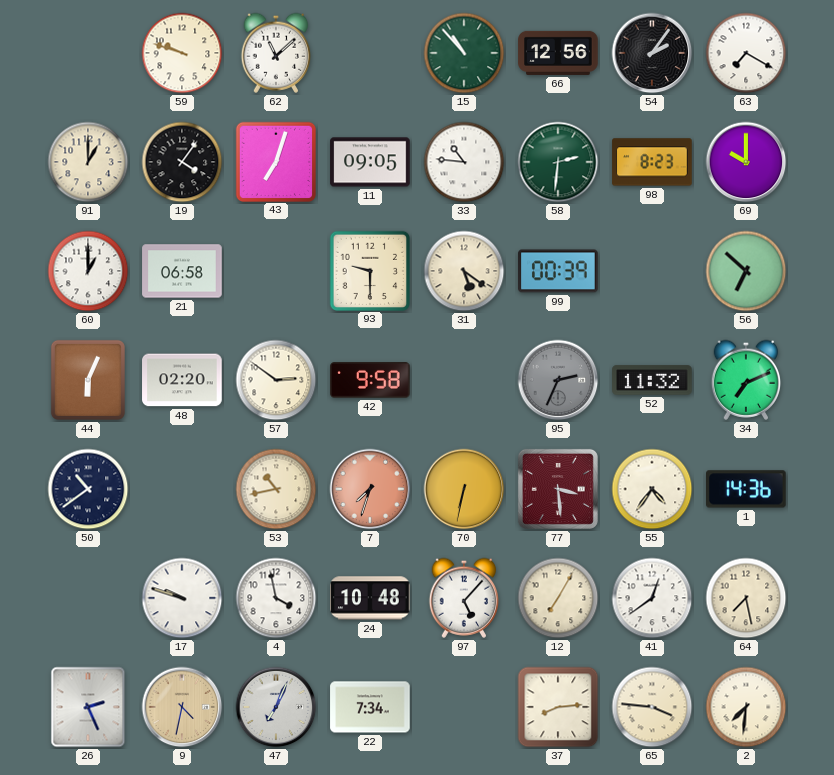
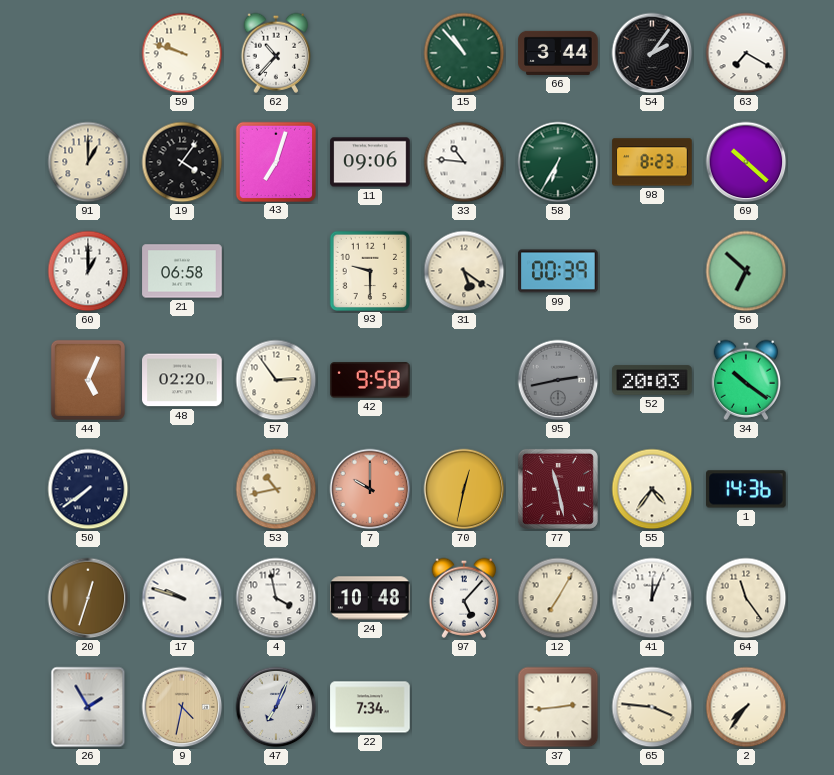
62: 11:08 -> 10:37 (276, 53)
66: 12:56 -> 3:44 (558, 53)
11: 09:05 -> 09:06 (370, 162)
58: 2:31 -> 6:35 (558, 162)
69: 10:00 -> 10:22 (746, 162)
44: 6:04 -> 5:04 (88, 380)
57: 2:51 -> 2:54 (276, 380)
95: 2:34 -> 2:43 (558, 380)
52: 11:32 -> 20:03 (652, 380)
34: 7:11 -> 10:21 (746, 380)
50: 10:39 -> 7:39 (88, 489)
7: 7:33 -> 10:00 (370, 489)
70: 6:32 -> 12:32 (464, 489)
77: 3:29 -> 11:28 (558, 489)
20: none -> 12:33 (88, 598)
41: 12:39 -> 12:04 (652, 598)
64: 7:28 -> 11:24 (746, 598)
26: 2:26 -> 1:55 (88, 707)
37: 8:14 -> 2:44 (558, 707)
2: 7:31 -> 7:36 (746, 707)
